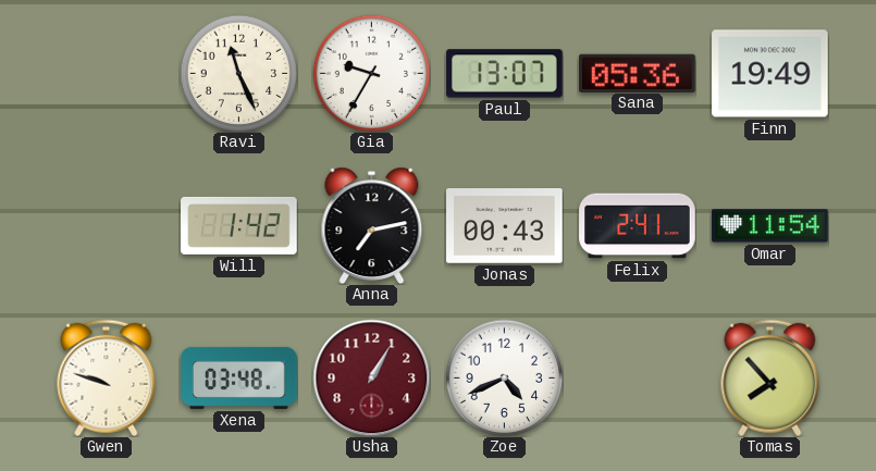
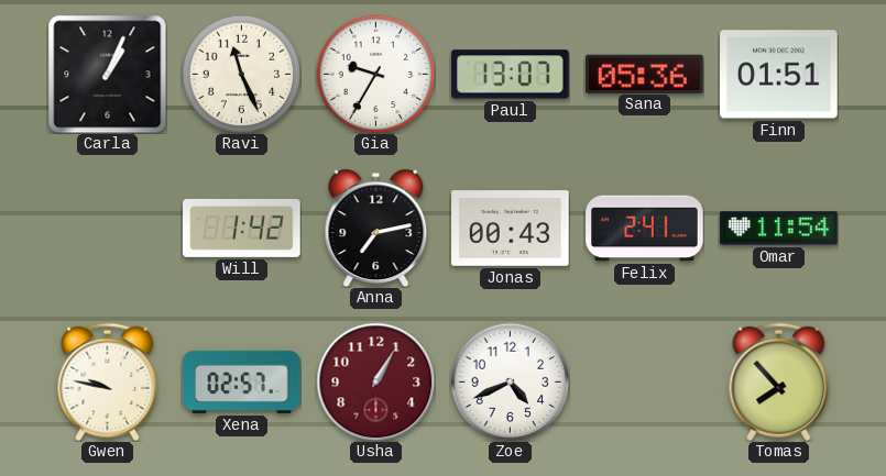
Carla: none -> 1:04 (107, 74)
Finn: 19:49 -> 01:51 (779, 75)
Gwen: 9:48 -> 9:47 (108, 381)
Xena: 03:48 -> 02:57 (242, 381)
